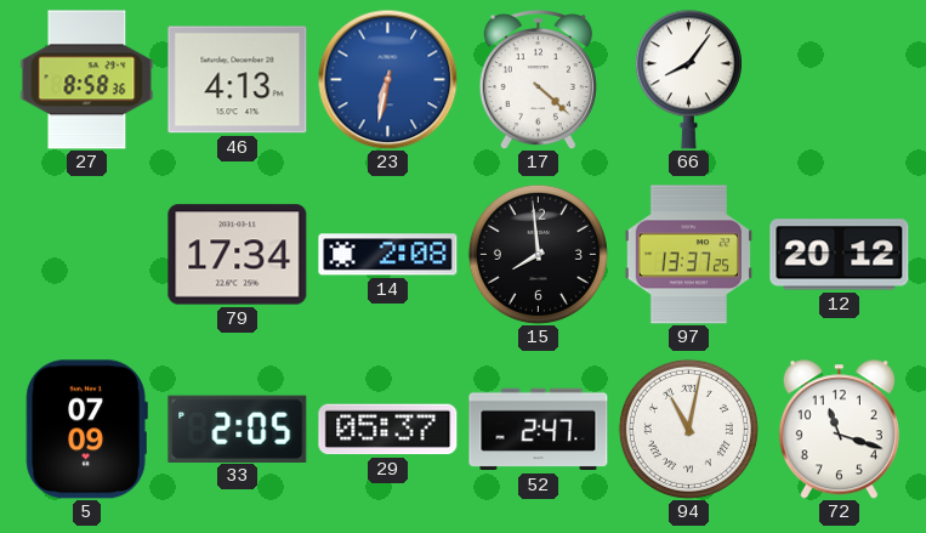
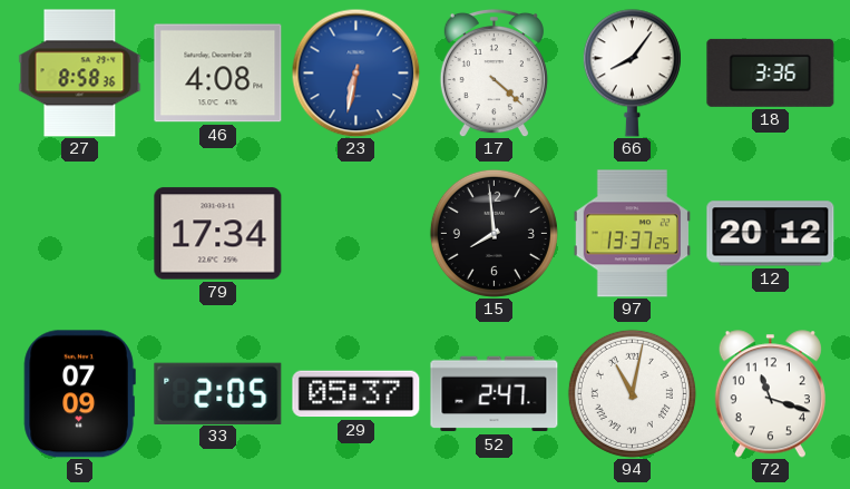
46: 4:13 -> 4:08 (218, 74)
18: none -> 3:36 (771, 72)
14: 2:08 -> none (388, 255)
